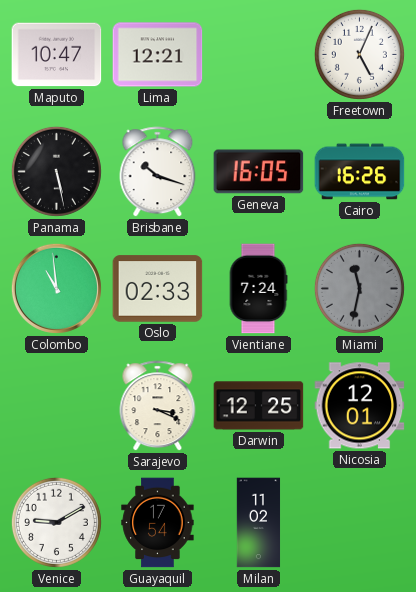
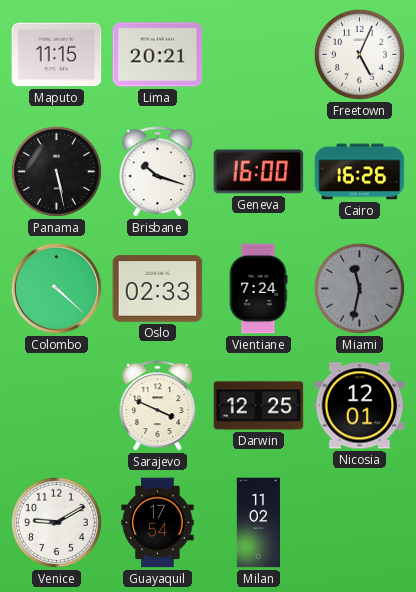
Maputo: 10:47 -> 11:15 (57, 55)
Lima: 12:21 -> 20:21 (158, 55)
Geneva: 16:05 -> 16:00 (259, 172)
Colombo: 10:59 -> 4:22 (56, 288)
Sarajevo: 3:19 -> 3:49 (158, 406)
